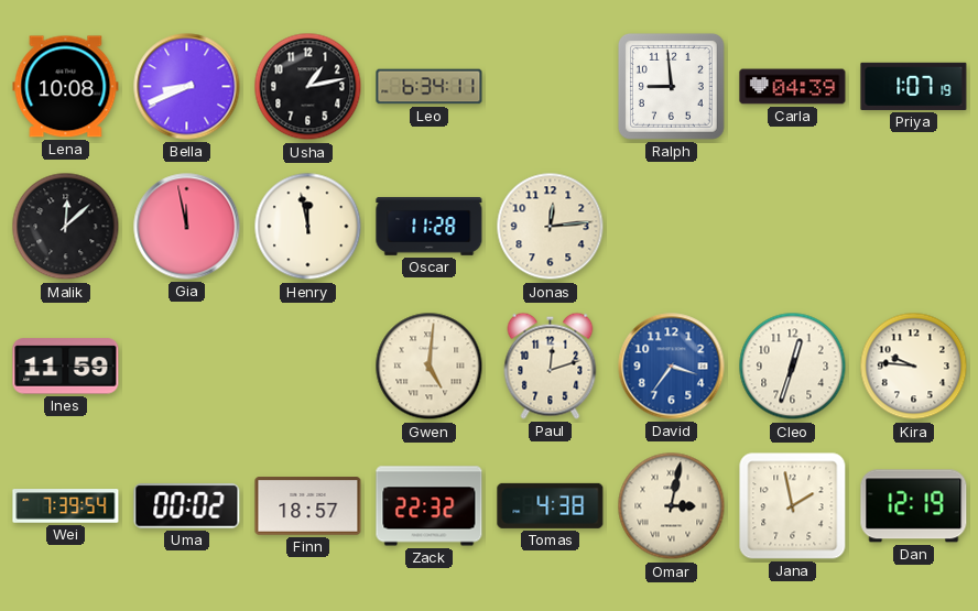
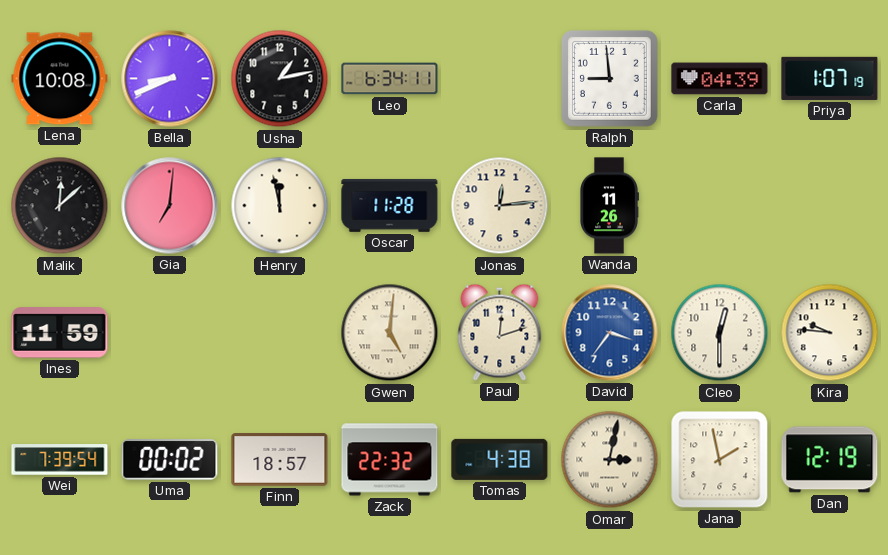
Gia: 11:58 -> 7:01 (170, 206)
Wanda: none -> 11:26 (610, 206)
Cleo: 12:33 -> 12:30 (720, 333)
